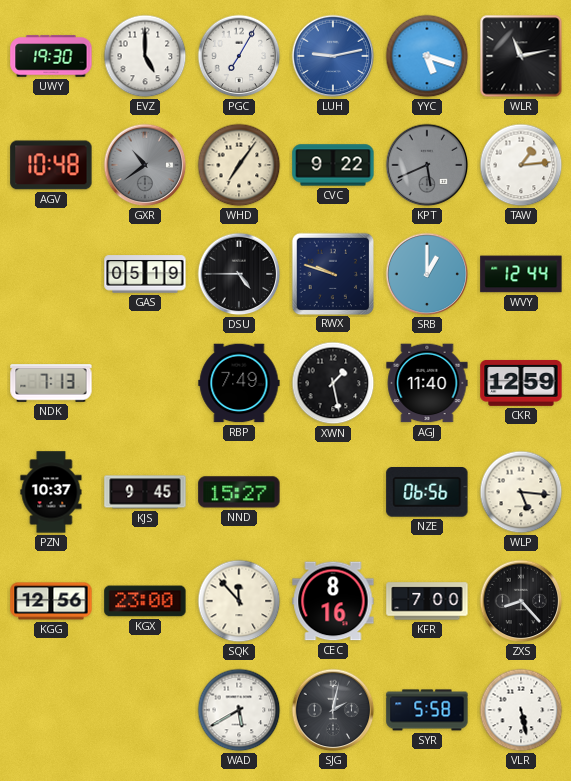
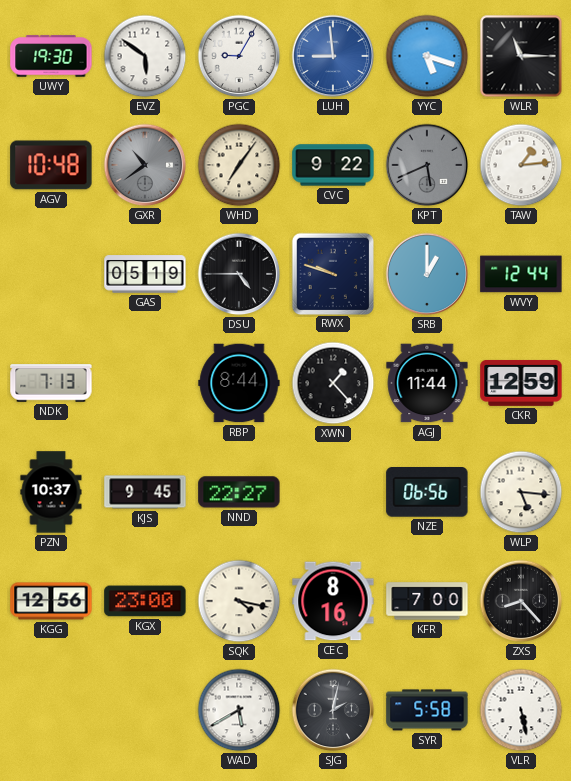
EVZ: 5:00 -> 5:51 (145, 56)
PGC: 7:05 -> 9:05 (239, 56)
LUH: 9:13 -> 8:59 (333, 56)
WLR: 11:13 -> 11:15 (521, 56)
RBP: 7:49 -> 8:44 (239, 383)
XWN: 1:28 -> 1:23 (333, 383)
AGJ: 11:40 -> 11:44 (427, 383)
NND: 15:27 -> 22:27 (239, 492)
SQK: 11:53 -> 4:17 (239, 601)
